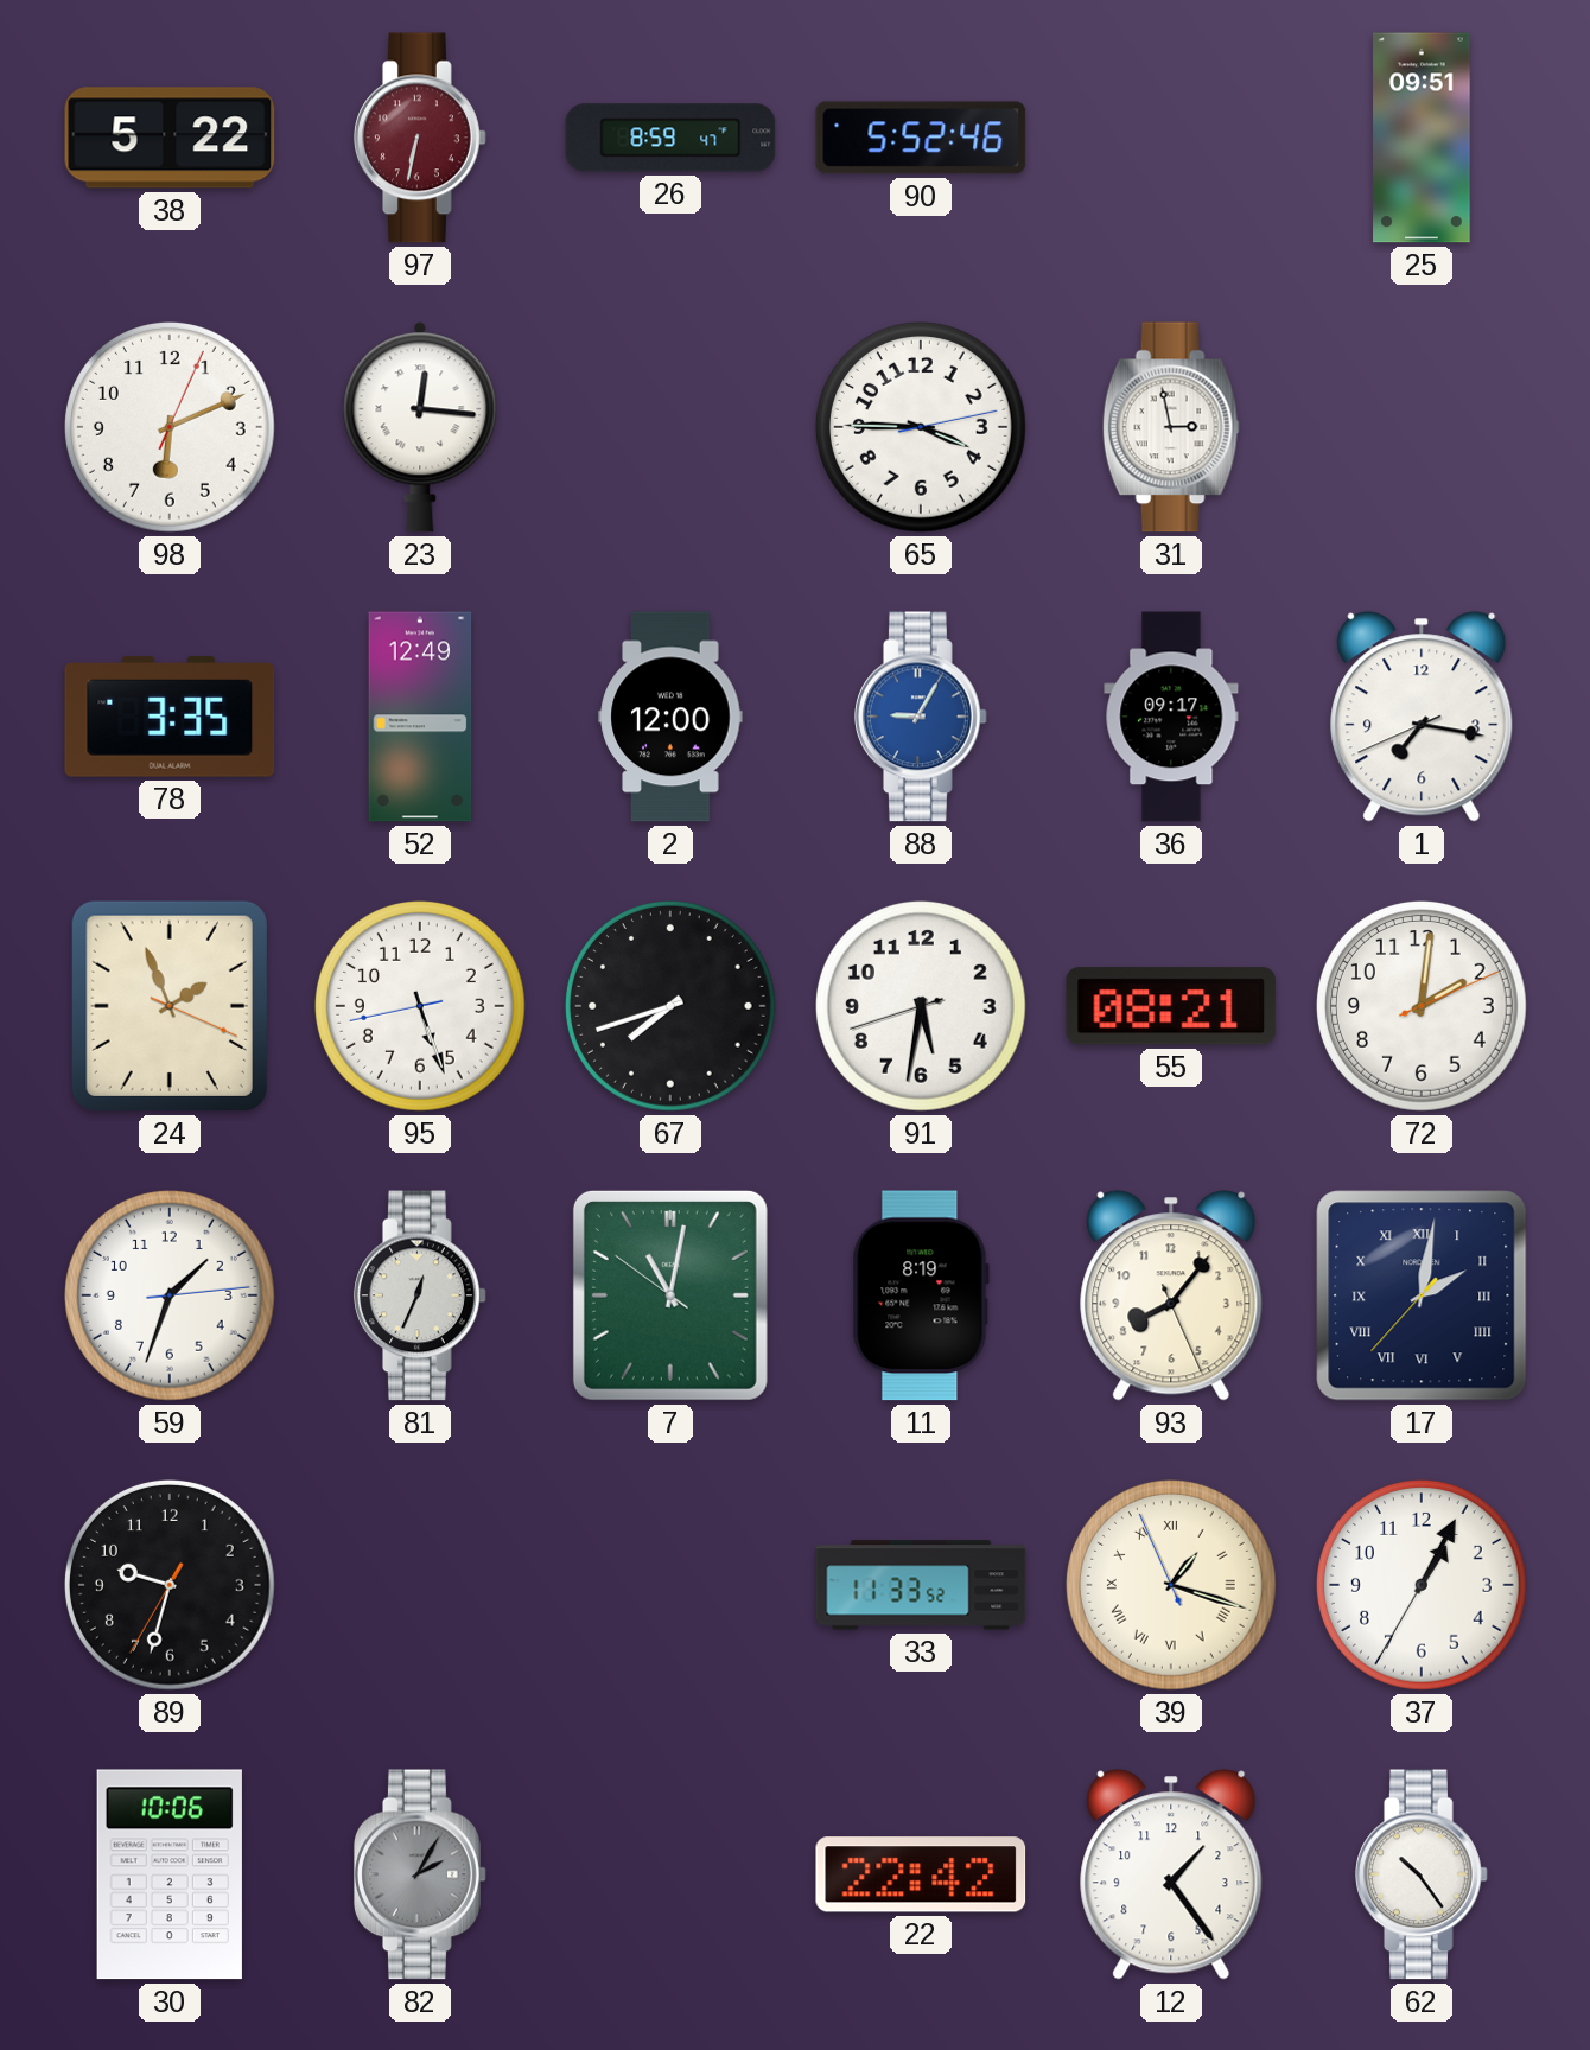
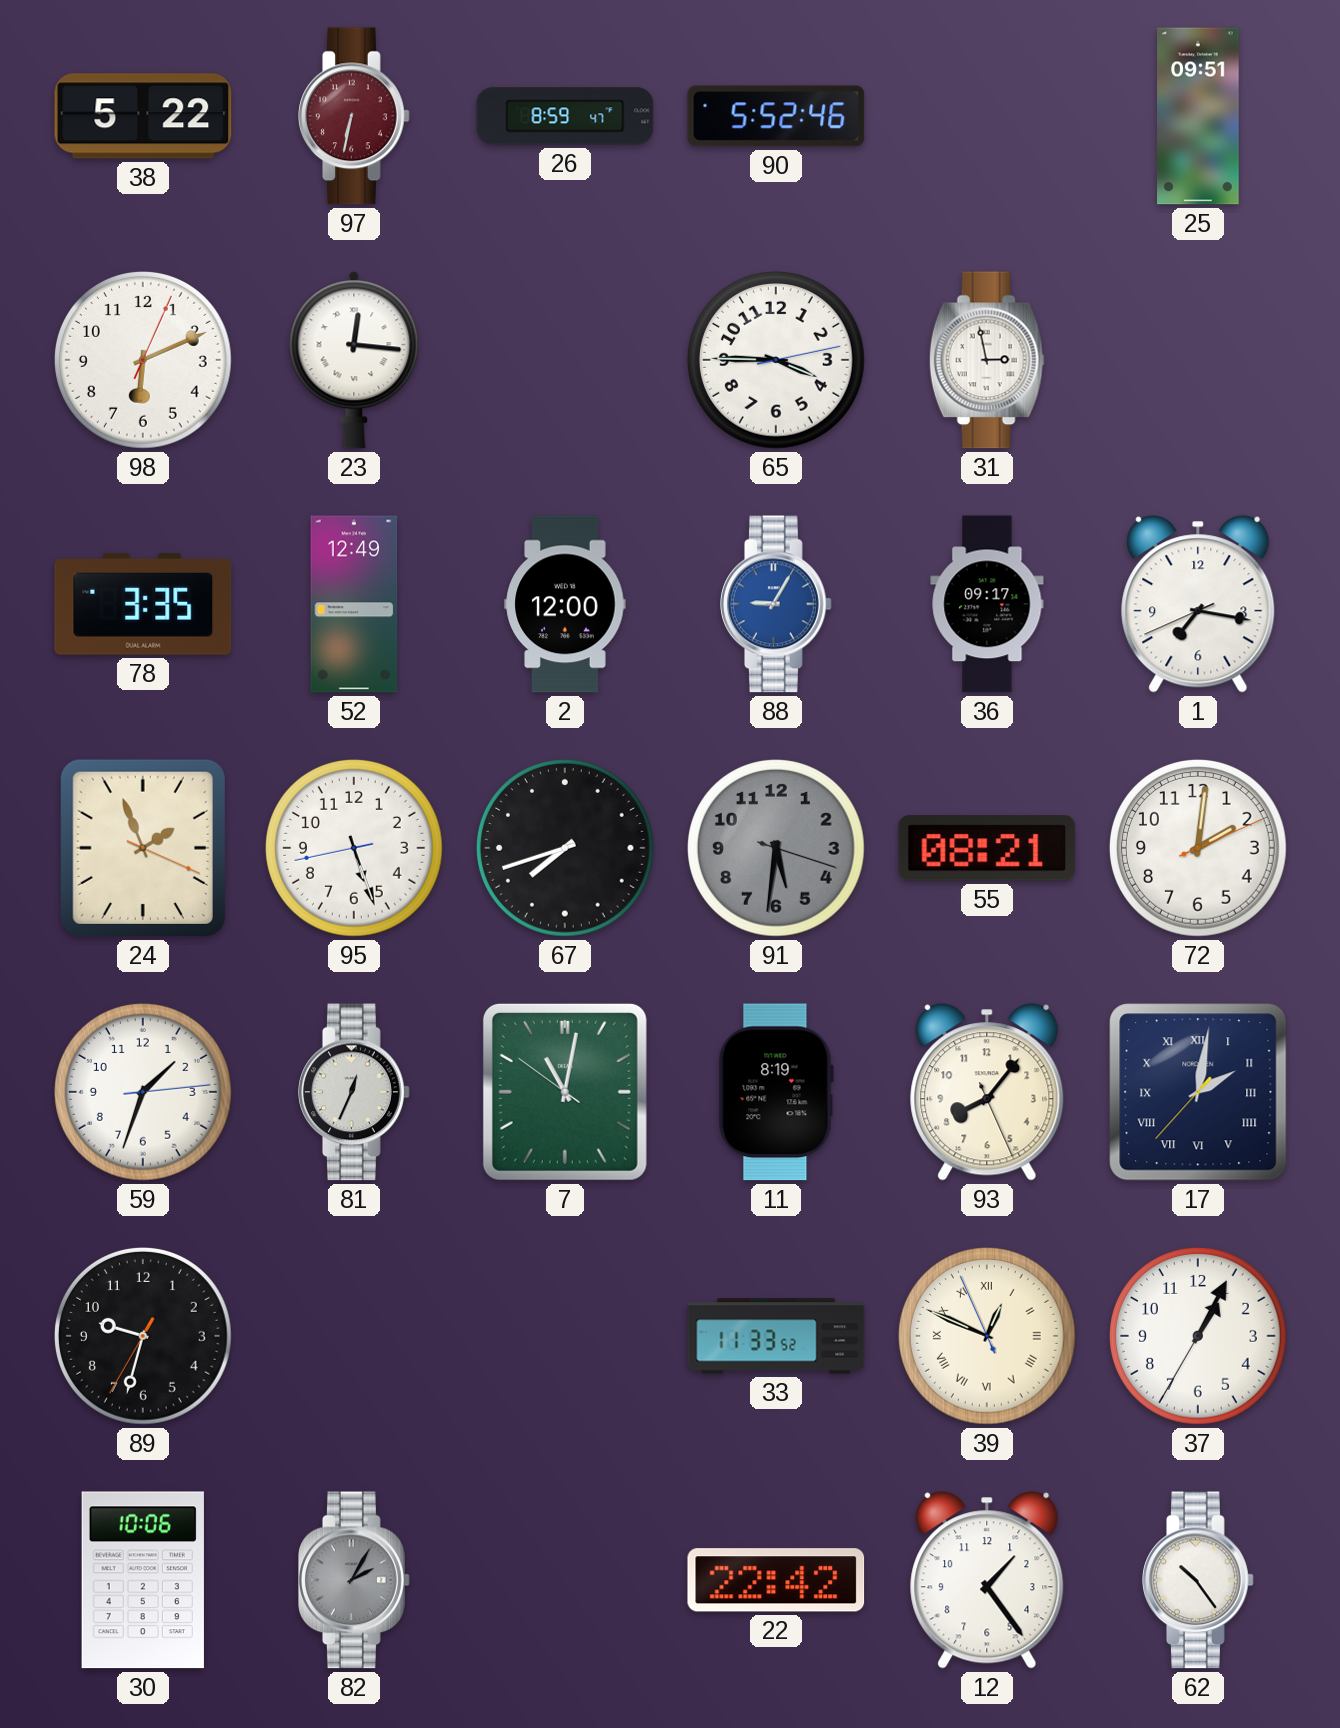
91: 5:31:42 -> 5:31:18 (777, 849)
91 dial: white -> grey (777, 849)
39: 1:17 -> 12:48 (988, 1337)
